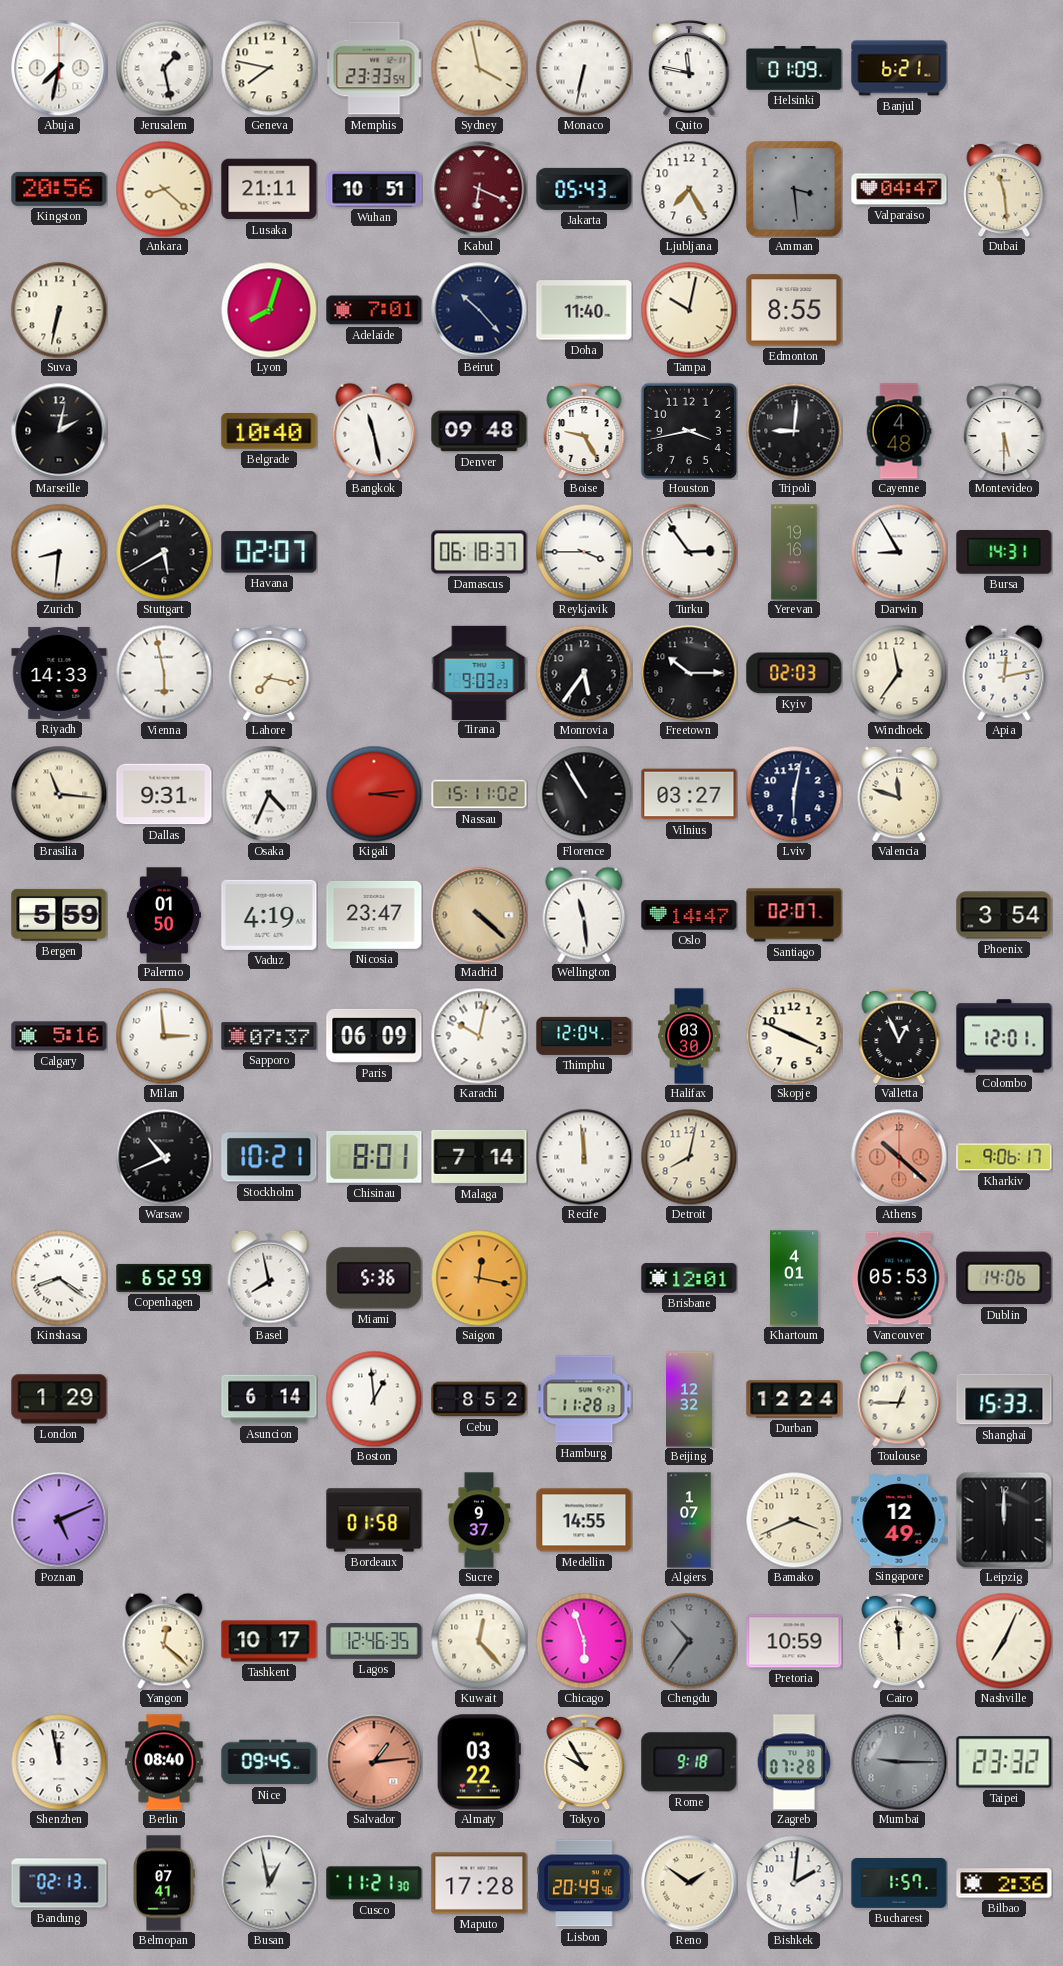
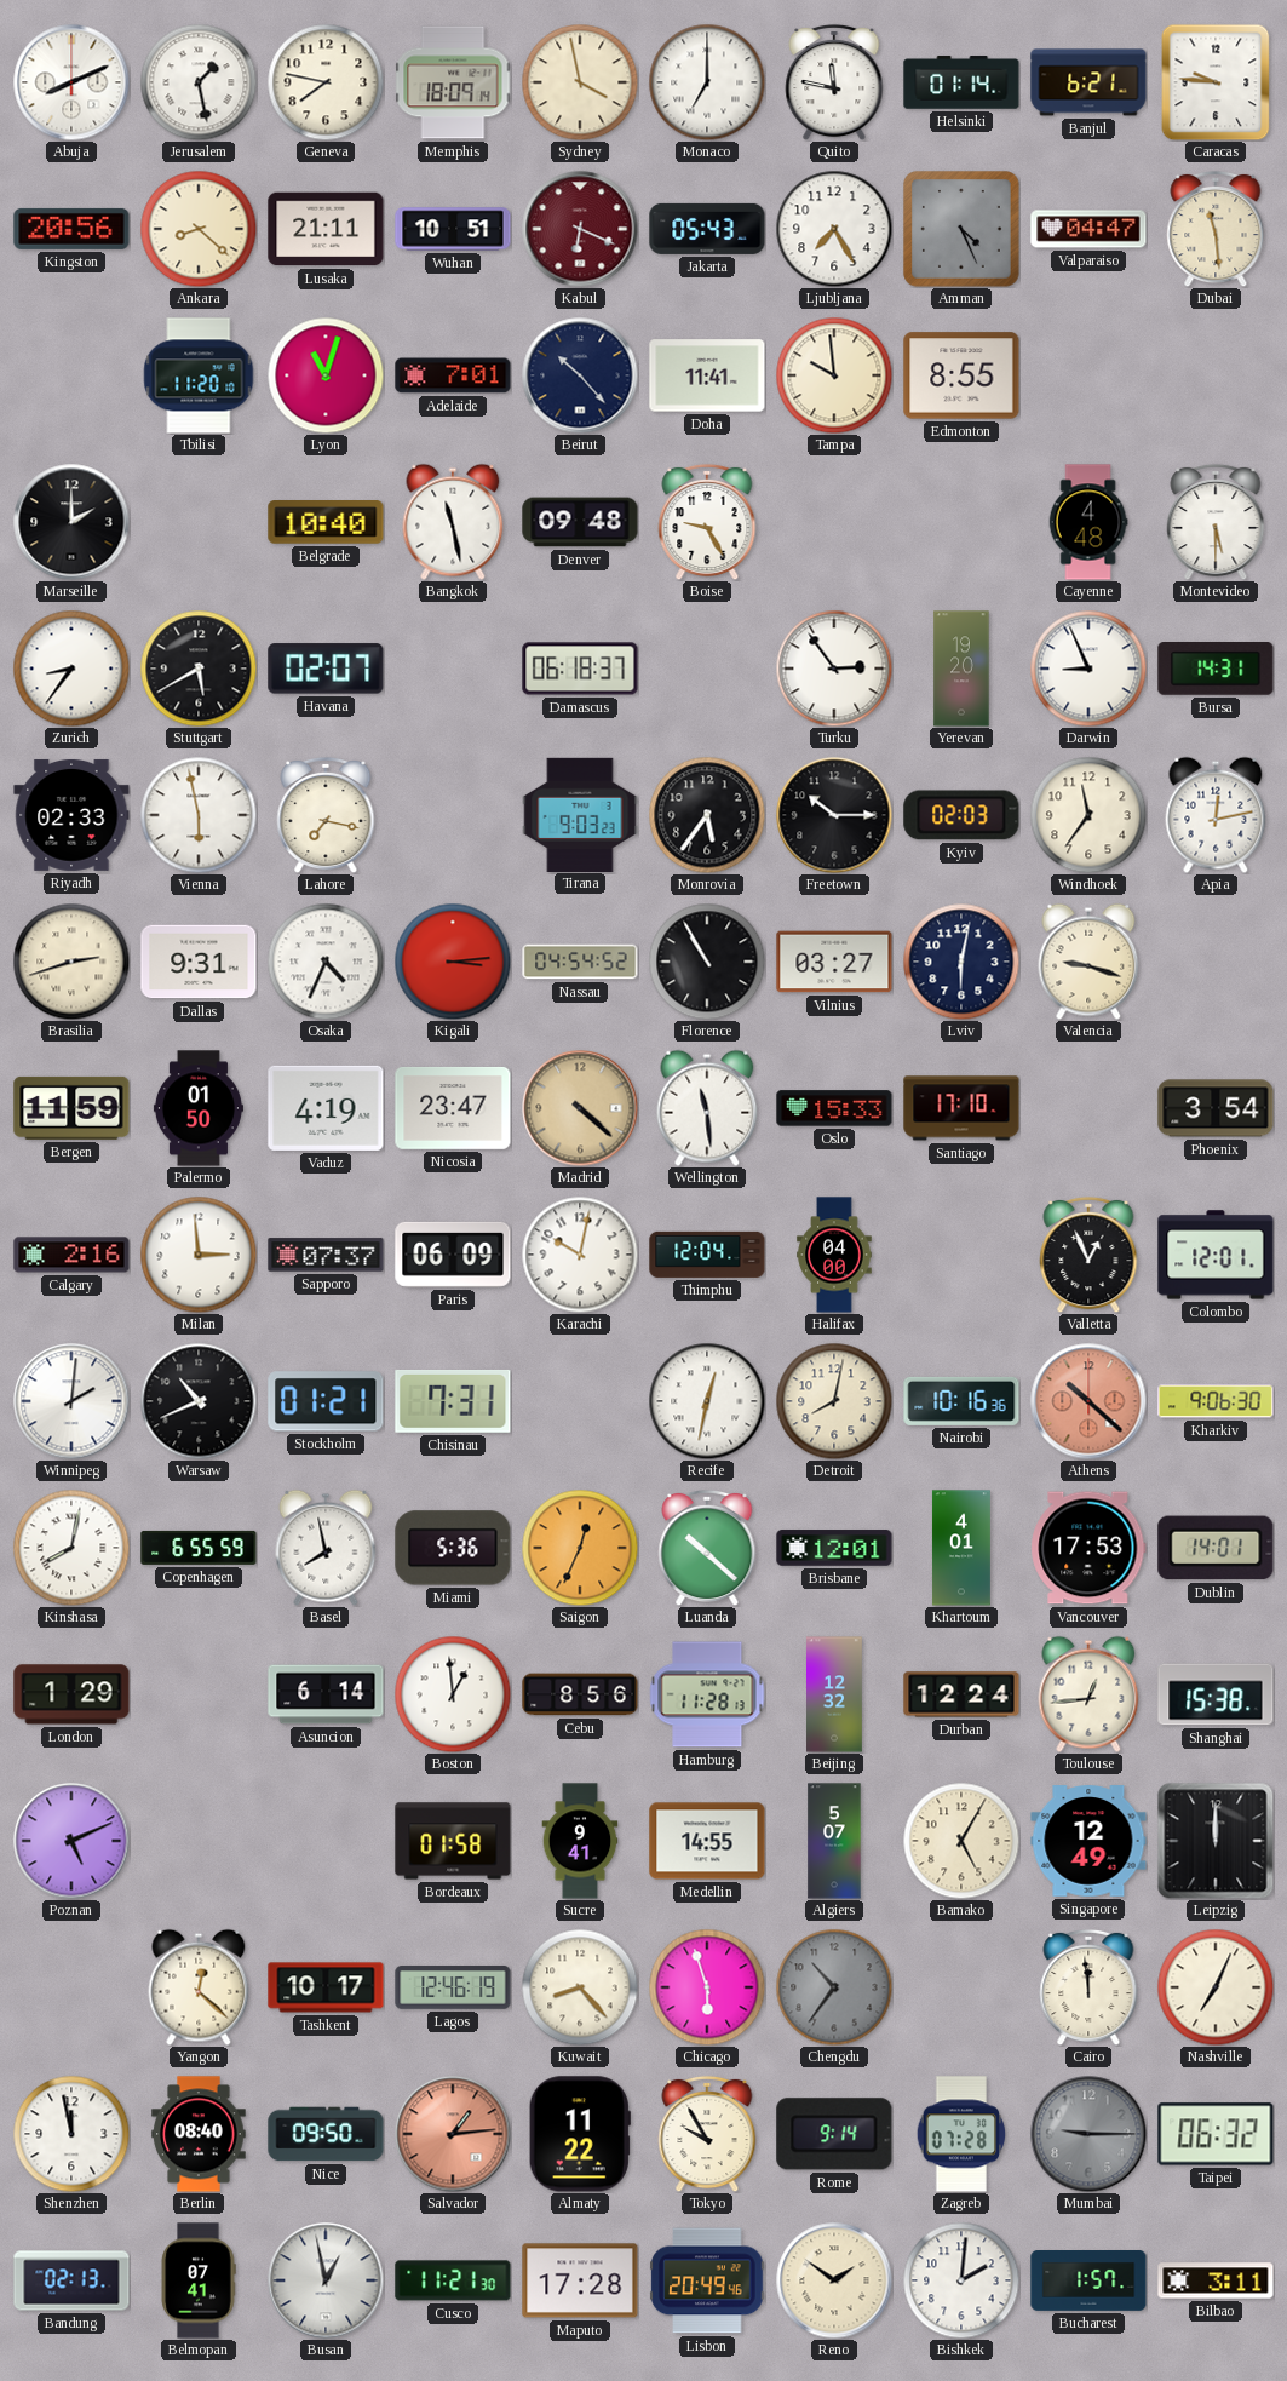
Abuja: 7:32 -> 8:11 (71, 82)
Memphis: 23:33 -> 18:09 (453, 82)
Monaco: 6:32 -> 7:00 (707, 82)
Helsinki: 01:09 -> 01:14 (961, 82)
Caracas: none -> 9:46 (1216, 82)
Amman: 3:29 -> 4:26 (961, 229)
Suva: 6:32 -> none (59, 310)
Tbilisi: none -> 11:20 (199, 375)
Lyon: 8:03 -> 11:03 (326, 375)
Doha: 11:40 -> 11:41 (707, 375)
Tampa: 10:02 -> 9:59 (834, 375)
Marseille: 2:02 -> 2:00 (71, 522)
Houston: 3:43 -> none (689, 431)
Tripoli: 9:01 -> none (794, 431)
Zurich: 8:31 -> 8:36 (71, 669)
Reykjavik: 3:45 -> none (584, 552)
Yerevan: 19:16 -> 19:20 (961, 669)
Darwin: 8:55 -> 8:56 (1088, 669)
Riyadh: 14:33 -> 02:33 (71, 815)
Brasilia: 11:16 -> 2:42 (71, 962)
Nassau: 15:11 -> 04:54 (580, 962)
Valencia: 11:48 -> 9:18 (1088, 962)
Bergen: 5:59 -> 11:59 (71, 1108)
Oslo: 14:47 -> 15:33 (834, 1108)
Santiago: 02:07 -> 17:10 (961, 1108)
Calgary: 5:16 -> 2:16 (71, 1255)
Halifax: 03:30 -> 04:00 (834, 1255)
Skopje: 3:49 -> none (794, 1036)
Winnipeg: none -> 2:01 (71, 1401)
Stockholm: 10:21 -> 01:21 (326, 1401)
Chisinau: 8:01 -> 7:31 (453, 1401)
Malaga: 7:14 -> none (479, 1157)
Recife: 11:59 -> 12:32 (707, 1401)
Nairobi: none -> 10:16 (961, 1401)
Kharkiv: 9:06:17 -> 9:06:30 (1216, 1401)
Kinshasa: 8:21 -> 8:02 (71, 1548)
Copenhagen: 6:52 -> 6:55 (199, 1548)
Saigon: 12:17 -> 12:34 (580, 1548)
Luanda: none -> 10:22 (707, 1548)
Vancouver: 05:53 -> 17:53 (1088, 1548)
Dublin: 14:06 -> 14:01 (1216, 1548)
Cebu: 8:52 -> 8:56 (580, 1694)
Toulouse: 12:45 -> 12:44 (1088, 1694)
Shanghai: 15:33 -> 15:38 (1216, 1694)
Sucre: 9:37 -> 9:41 (580, 1841)
Algiers: 1:07 -> 5:07 (834, 1841)
Bamako: 3:41 -> 5:05 (961, 1841)
Lagos: 12:46:35 -> 12:46:19 (453, 1987)
Kuwait: 12:23 -> 8:23 (580, 1987)
Pretoria: 10:59 -> none (794, 1641)
Nice: 09:45 -> 09:50 (326, 2134)
Almaty: 03:22 -> 11:22 (580, 2134)
Rome: 9:18 -> 9:14 (834, 2134)
Taipei: 23:32 -> 06:32 (1216, 2134)
Bilbao: 2:36 -> 3:11 (1216, 2280)
